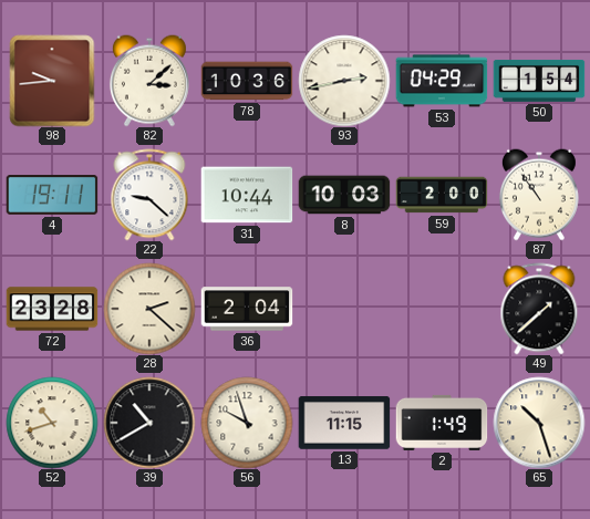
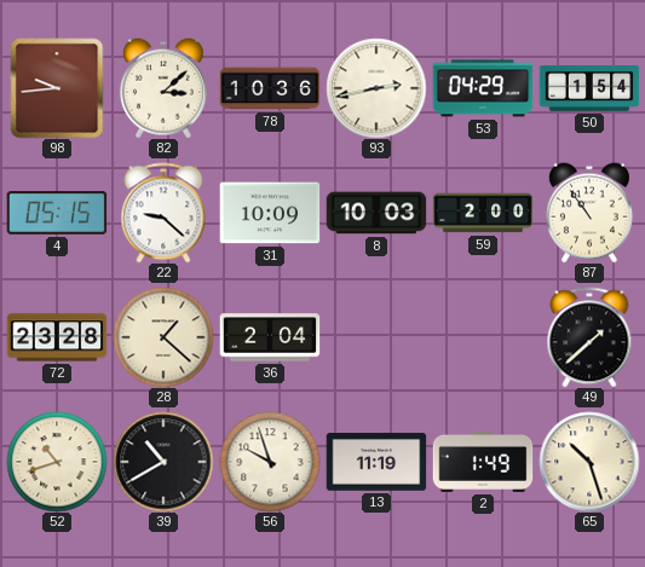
4: 19:11 -> 05:15 (57, 213)
31: 10:44 -> 10:09 (270, 213)
28: 2:22 -> 1:22 (163, 337)
13: 11:15 -> 11:19 (376, 462)
